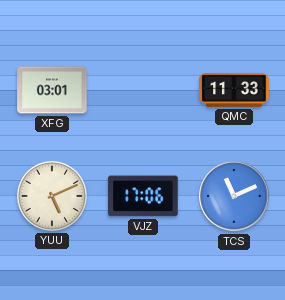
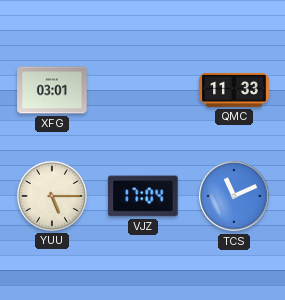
YUU: 5:11 -> 5:15 (52, 196)
VJZ: 17:06 -> 17:04 (143, 196)
